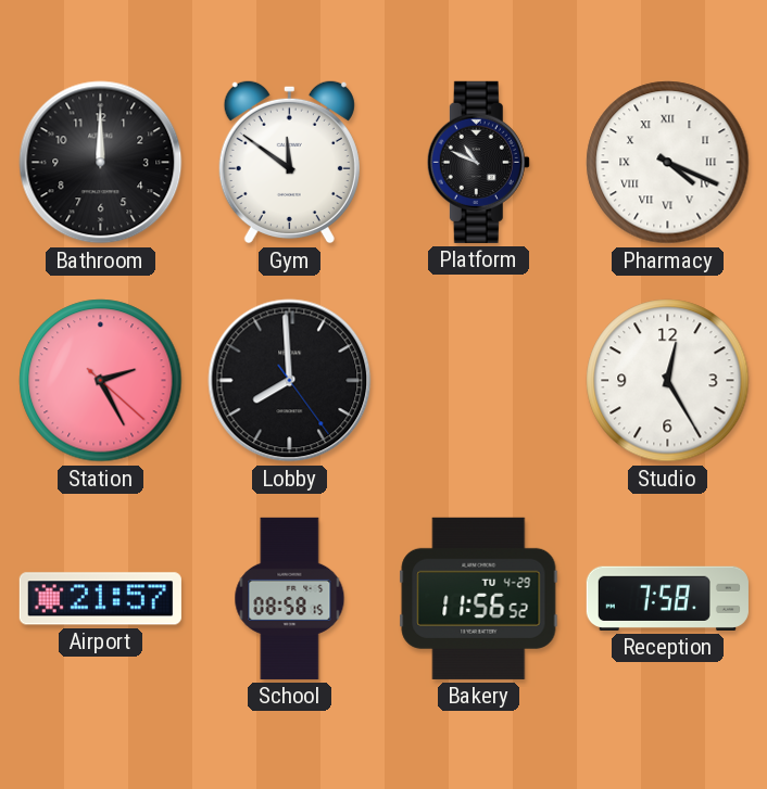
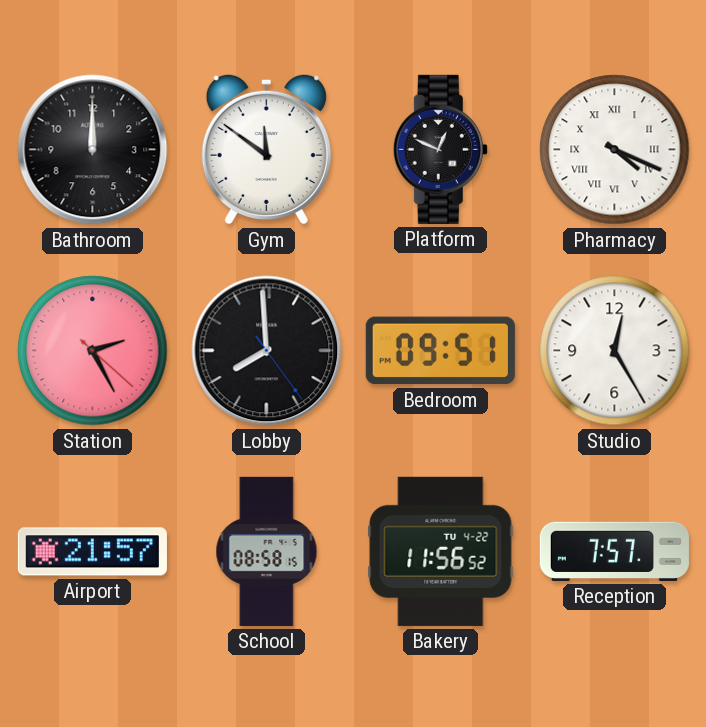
Platform: 10:49 -> 12:49 (440, 149)
Bedroom: none -> 09:51 (440, 351)
Bakery date: TU 4-29 -> TU 4-22 (441, 551)
Reception: 7:58 -> 7:57 (614, 551)
